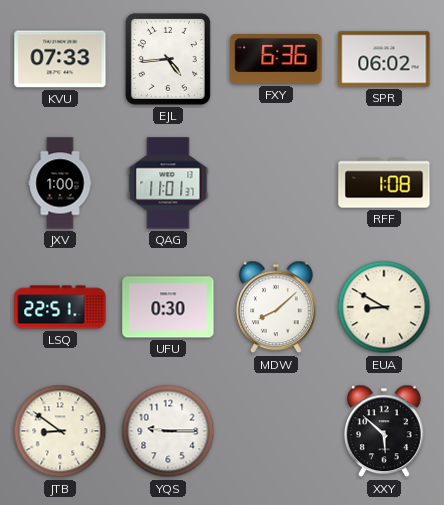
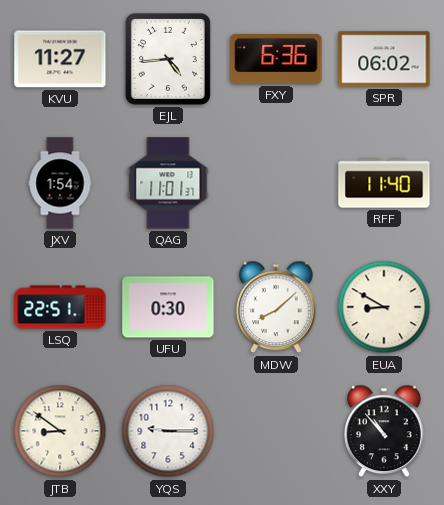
KVU: 07:33 -> 11:27 (60, 59)
JXV: 1:00 -> 1:54 (60, 183)
RFF: 1:08 -> 11:40 (384, 183)
XXY: 5:52 -> 10:53 (385, 431)
